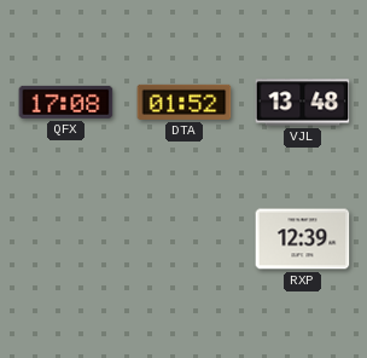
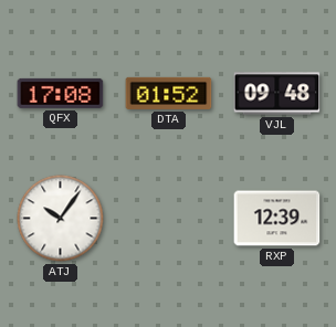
VJL: 13:48 -> 09:48 (277, 94)
ATJ: none -> 10:06 (61, 219)
